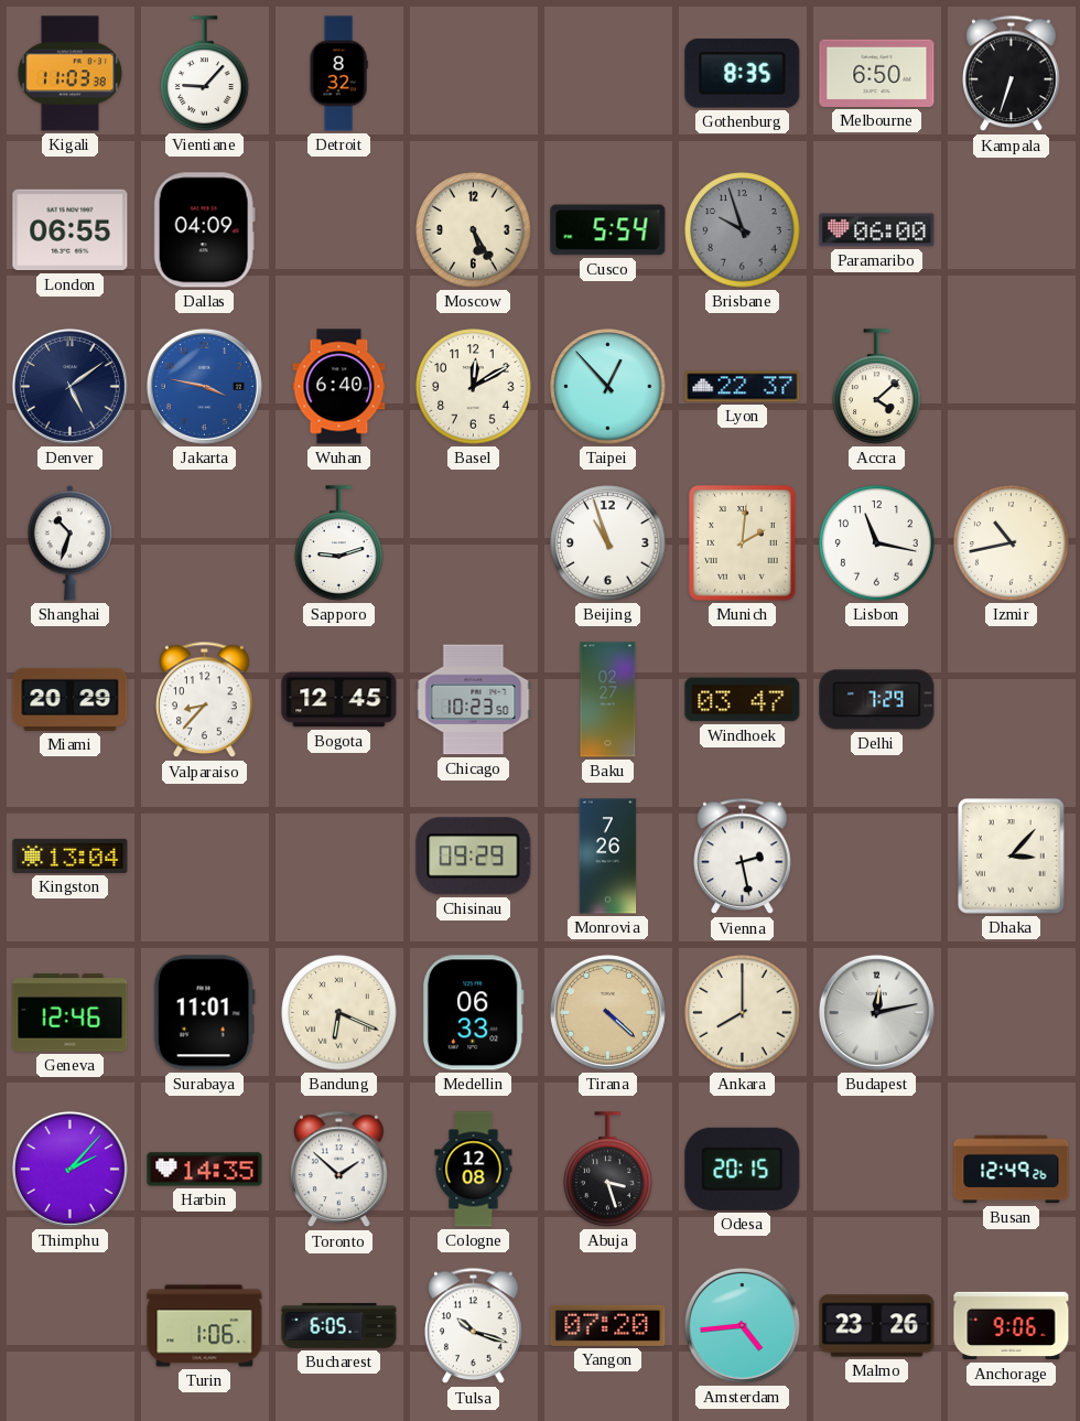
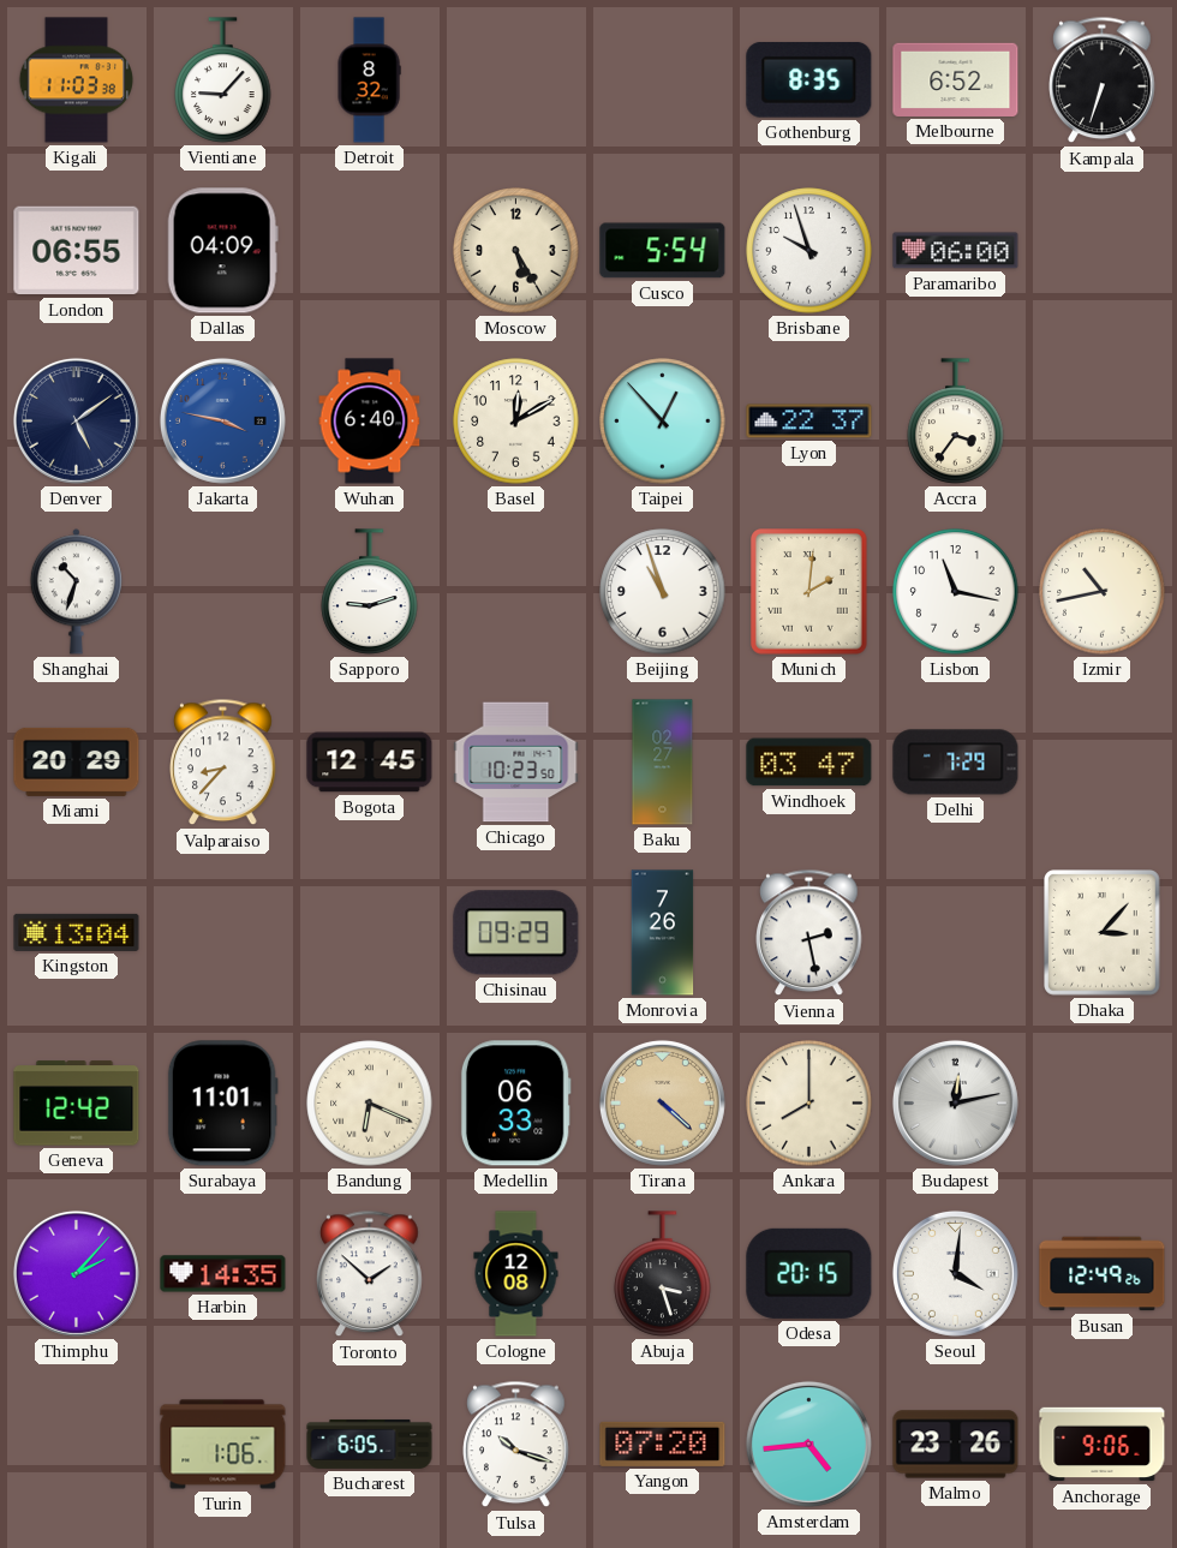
Melbourne: 6:50 -> 6:52 (956, 79)
Brisbane dial: grey -> white (809, 251)
Accra: 4:08 -> 3:36 (956, 422)
Geneva: 12:46 -> 12:42 (77, 1104)
Seoul: none -> 4:01 (955, 1273)
